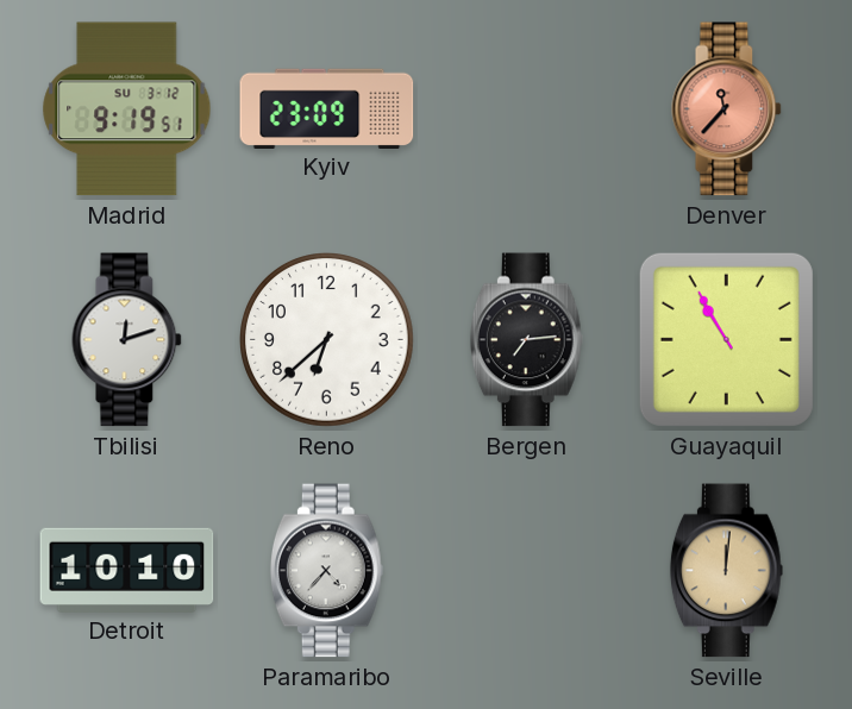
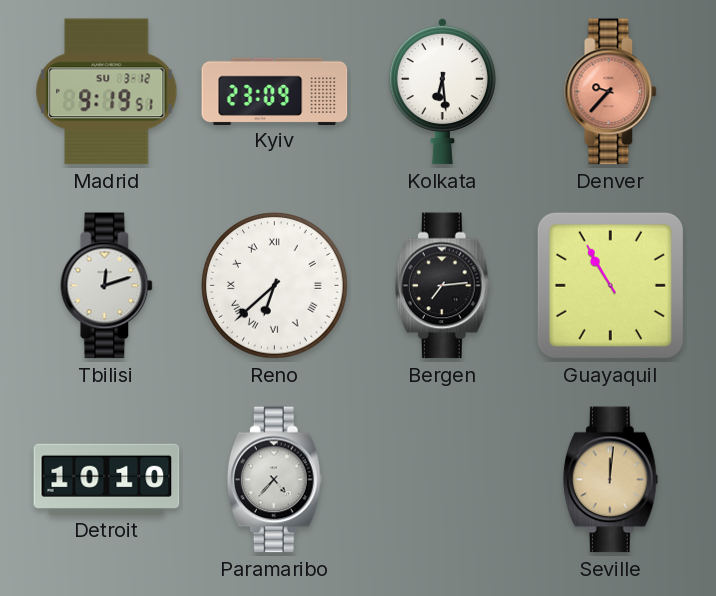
Kolkata: none -> 6:29 (442, 91)
Denver: 11:37 -> 9:37 (611, 92)
Reno numerals: Arabic -> Roman (275, 286)
